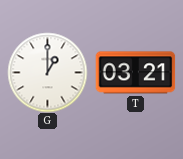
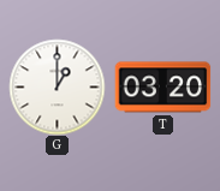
T: 03:21 -> 03:20 (162, 88)
